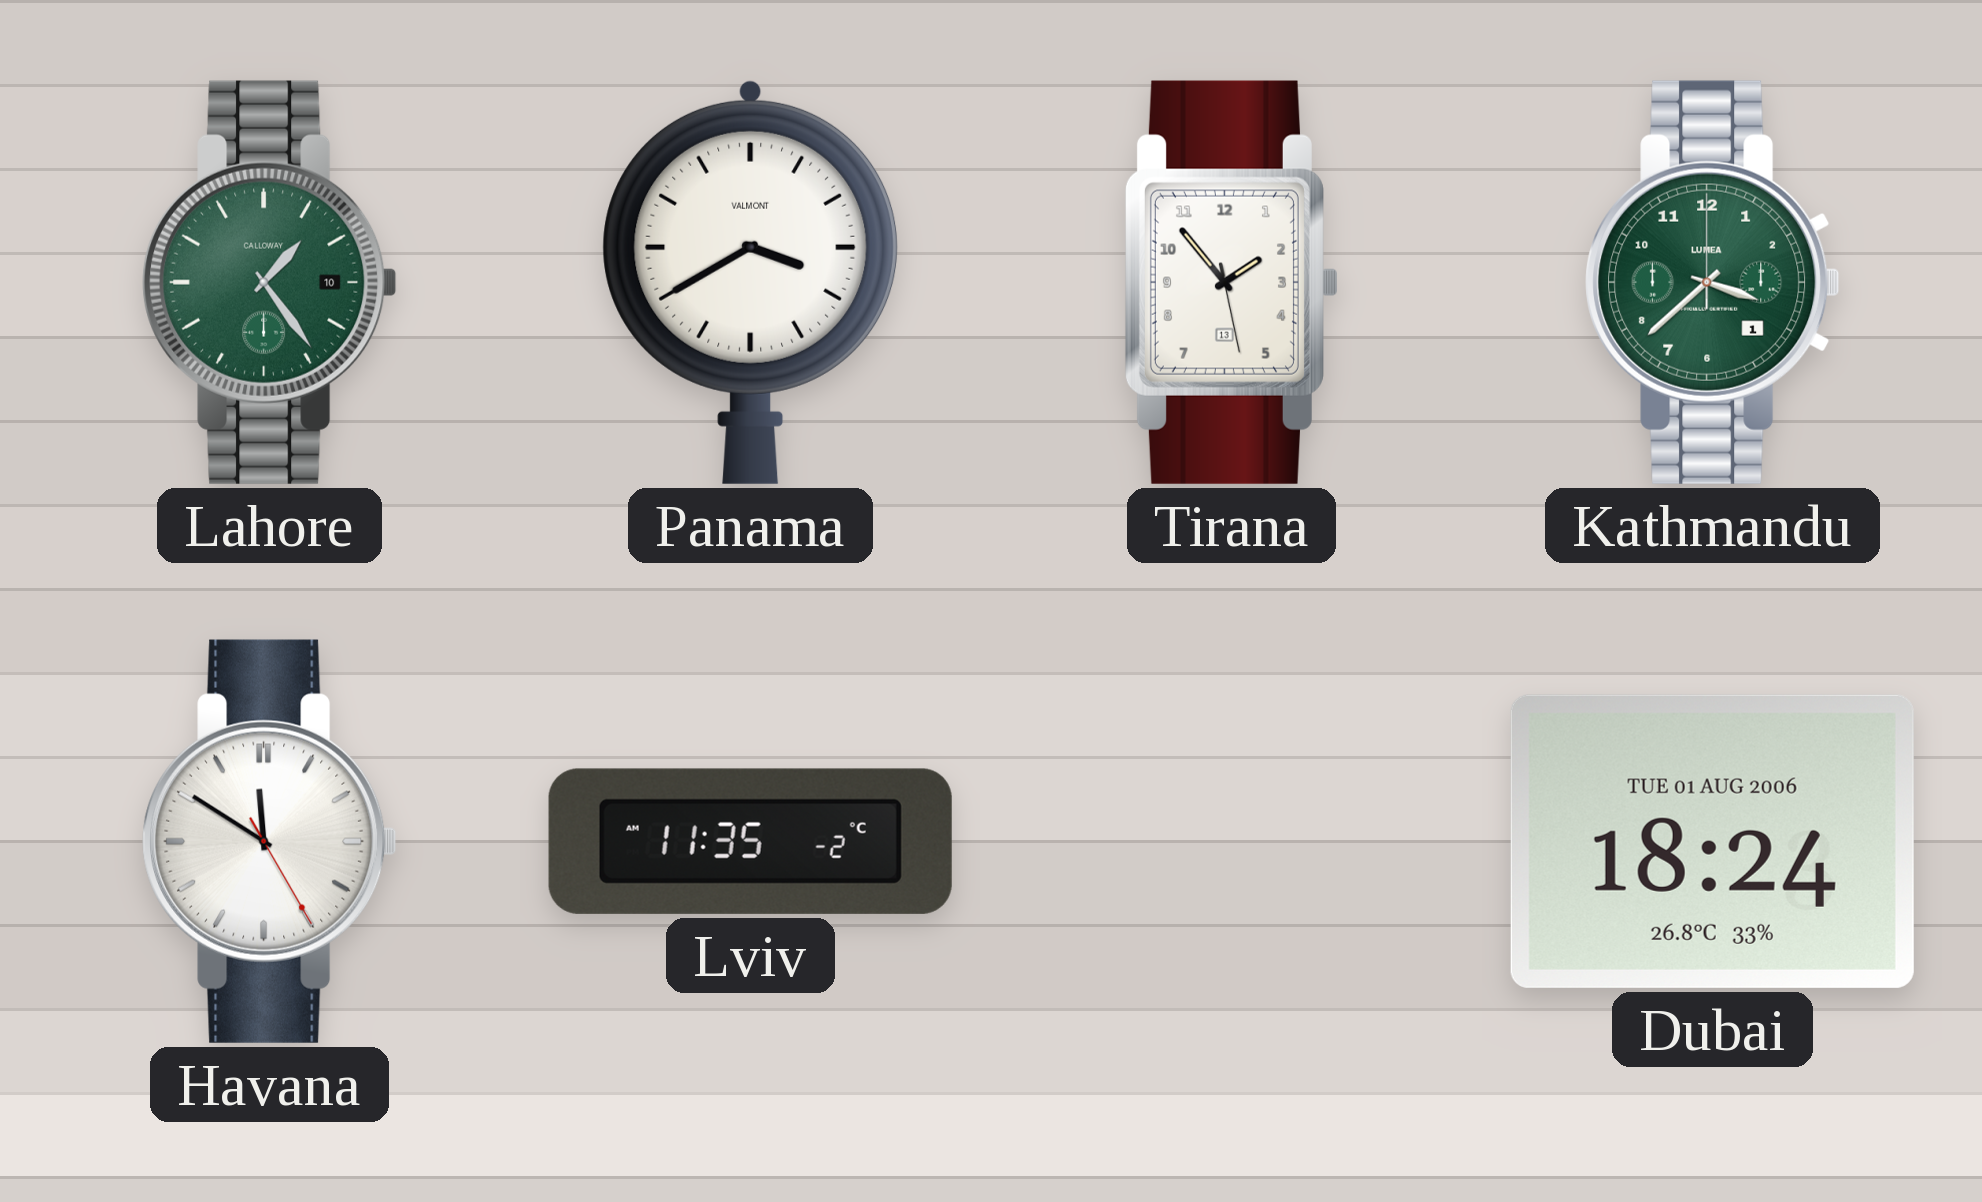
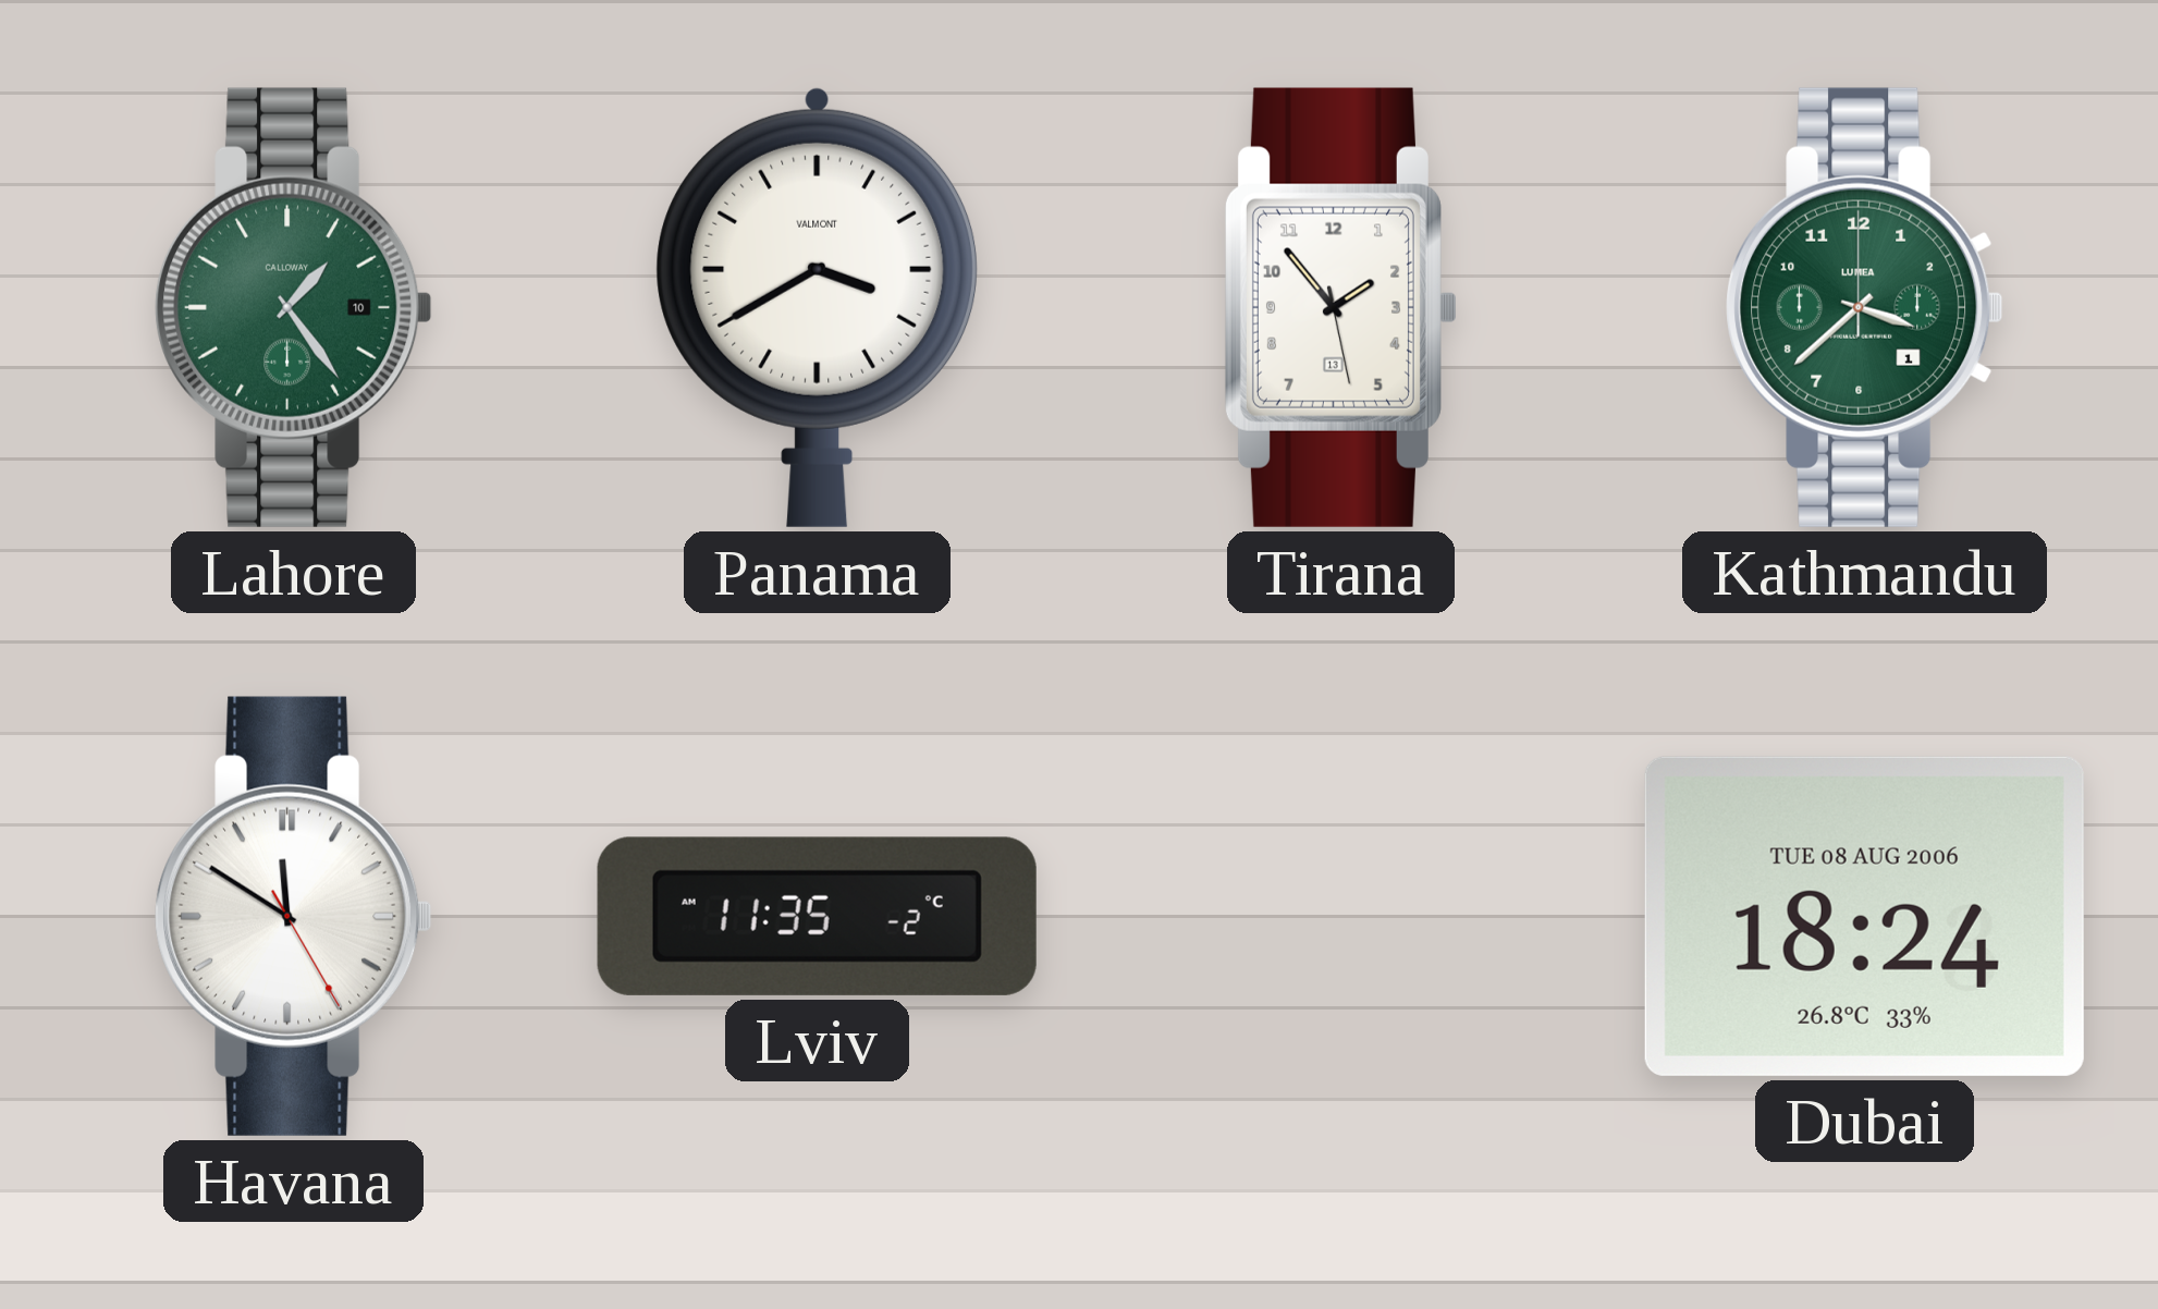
Dubai date: TUE 01 AUG 2006 -> TUE 08 AUG 2006 (1864, 916)
